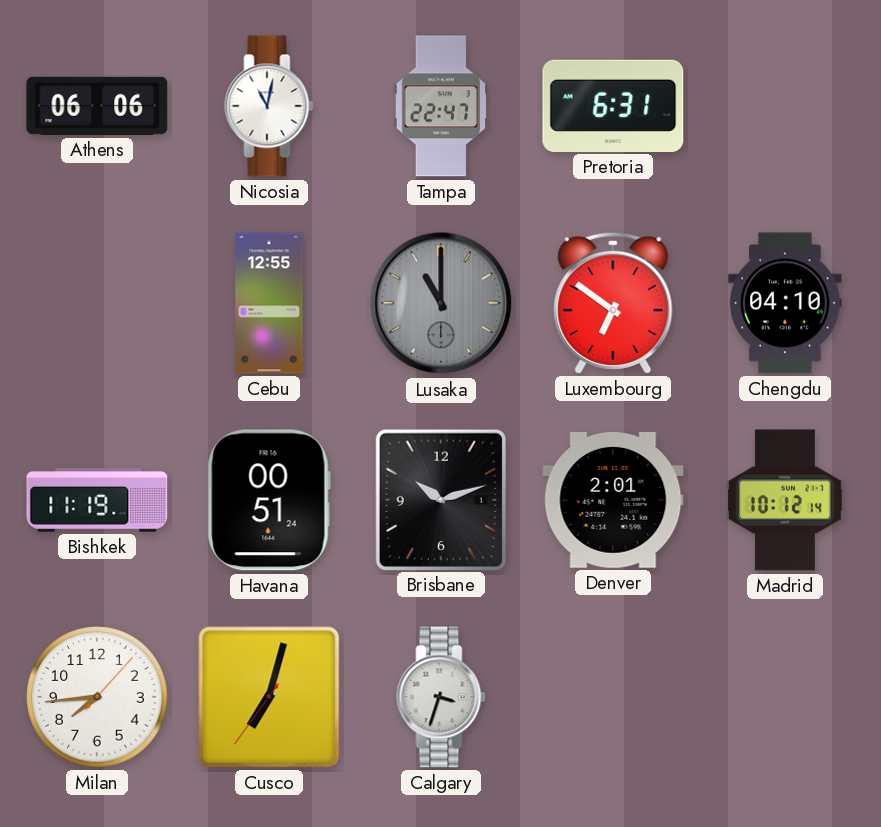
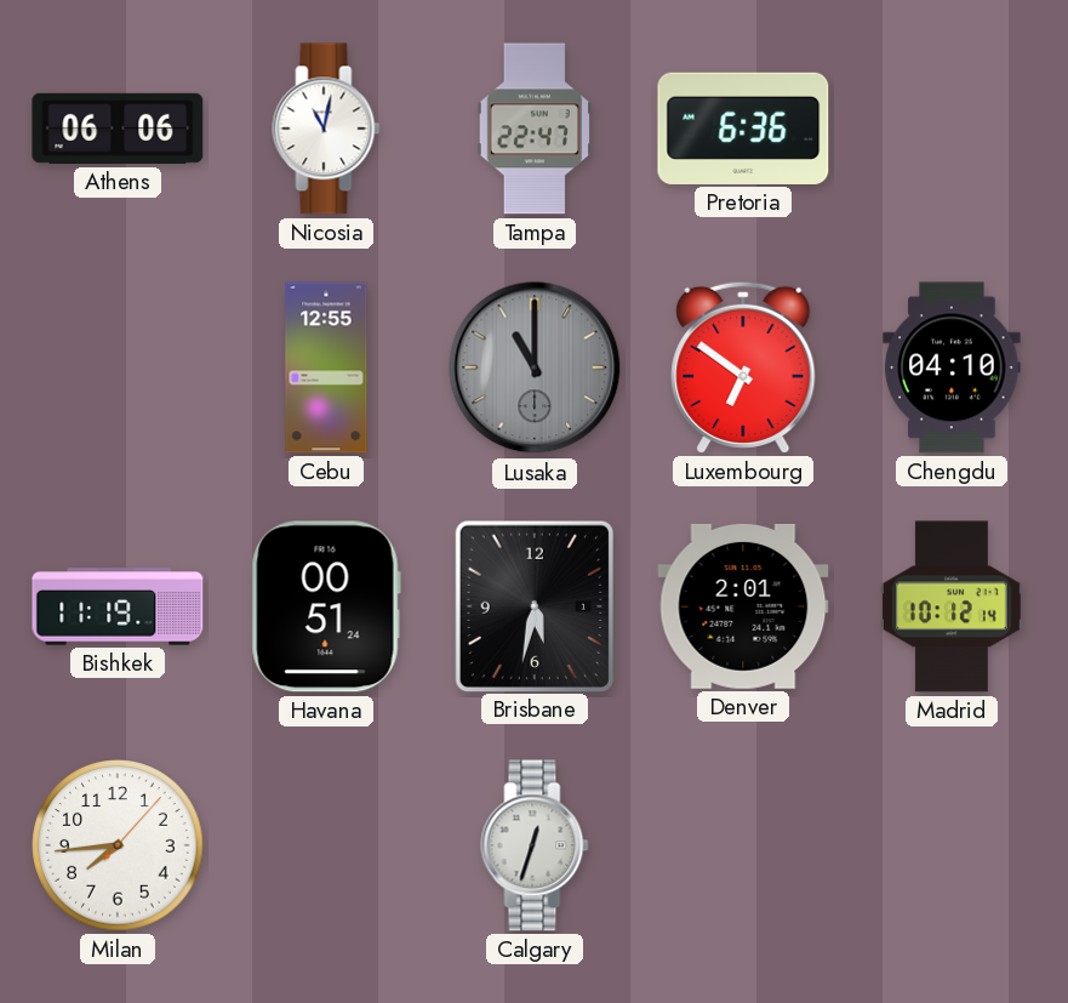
Pretoria: 6:31 -> 6:36 (743, 129)
Brisbane: 10:12 -> 5:32 (535, 605)
Cusco: 7:02 -> none (269, 697)
Calgary: 3:33 -> 12:33 (535, 845)
